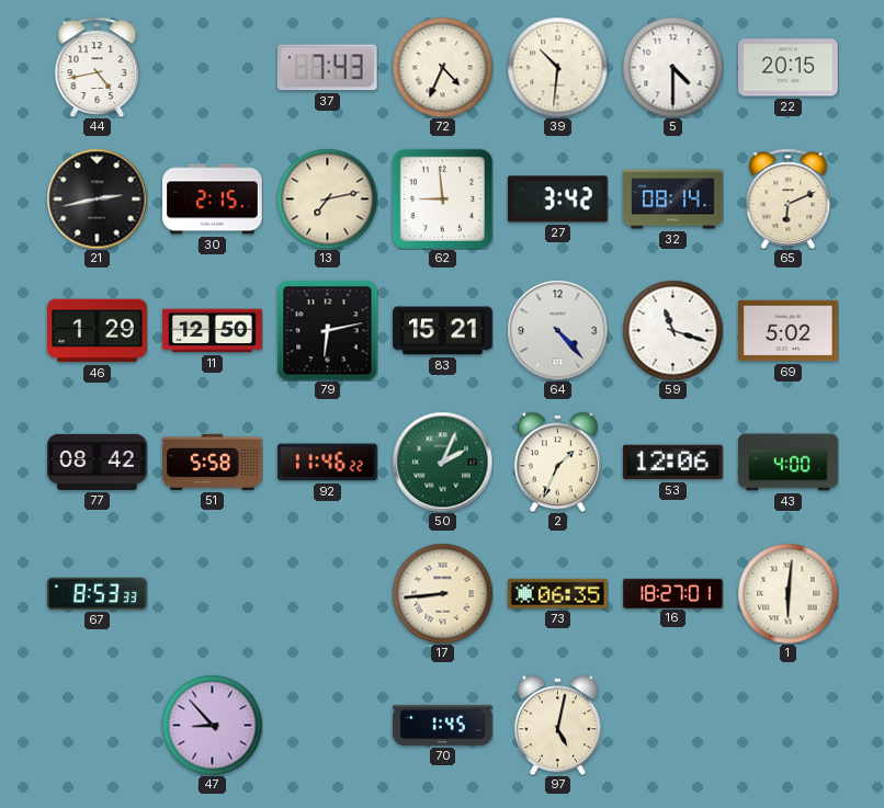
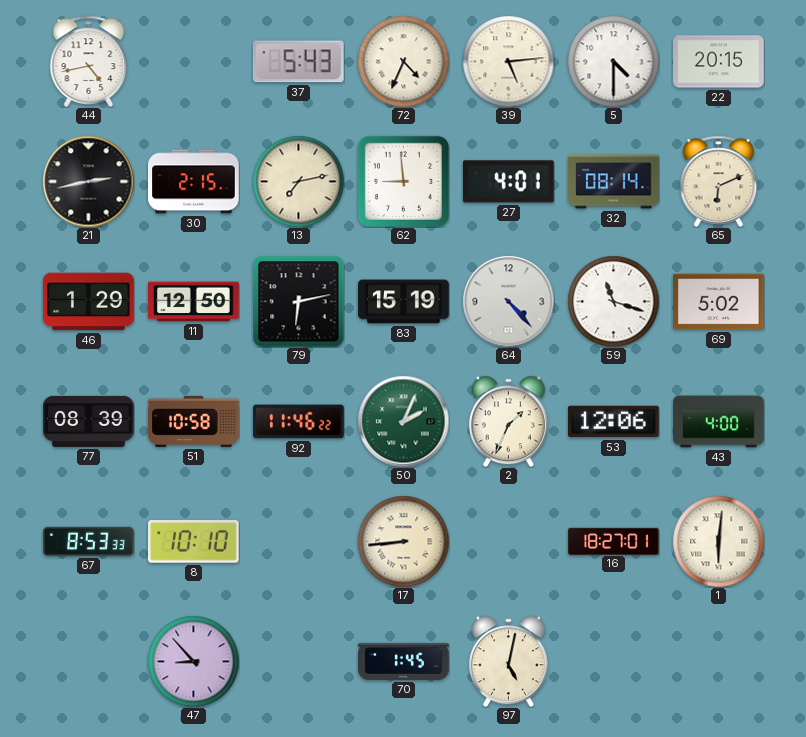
37: 7:43 -> 5:43 (298, 62)
39: 10:31 -> 5:14 (508, 61)
27: 3:42 -> 4:01 (508, 182)
83: 15:21 -> 15:19 (404, 302)
77: 08:42 -> 08:39 (89, 421)
51: 5:58 -> 10:58 (194, 421)
8: none -> 10:10 (194, 542)
73: 06:35 -> none (558, 593)
